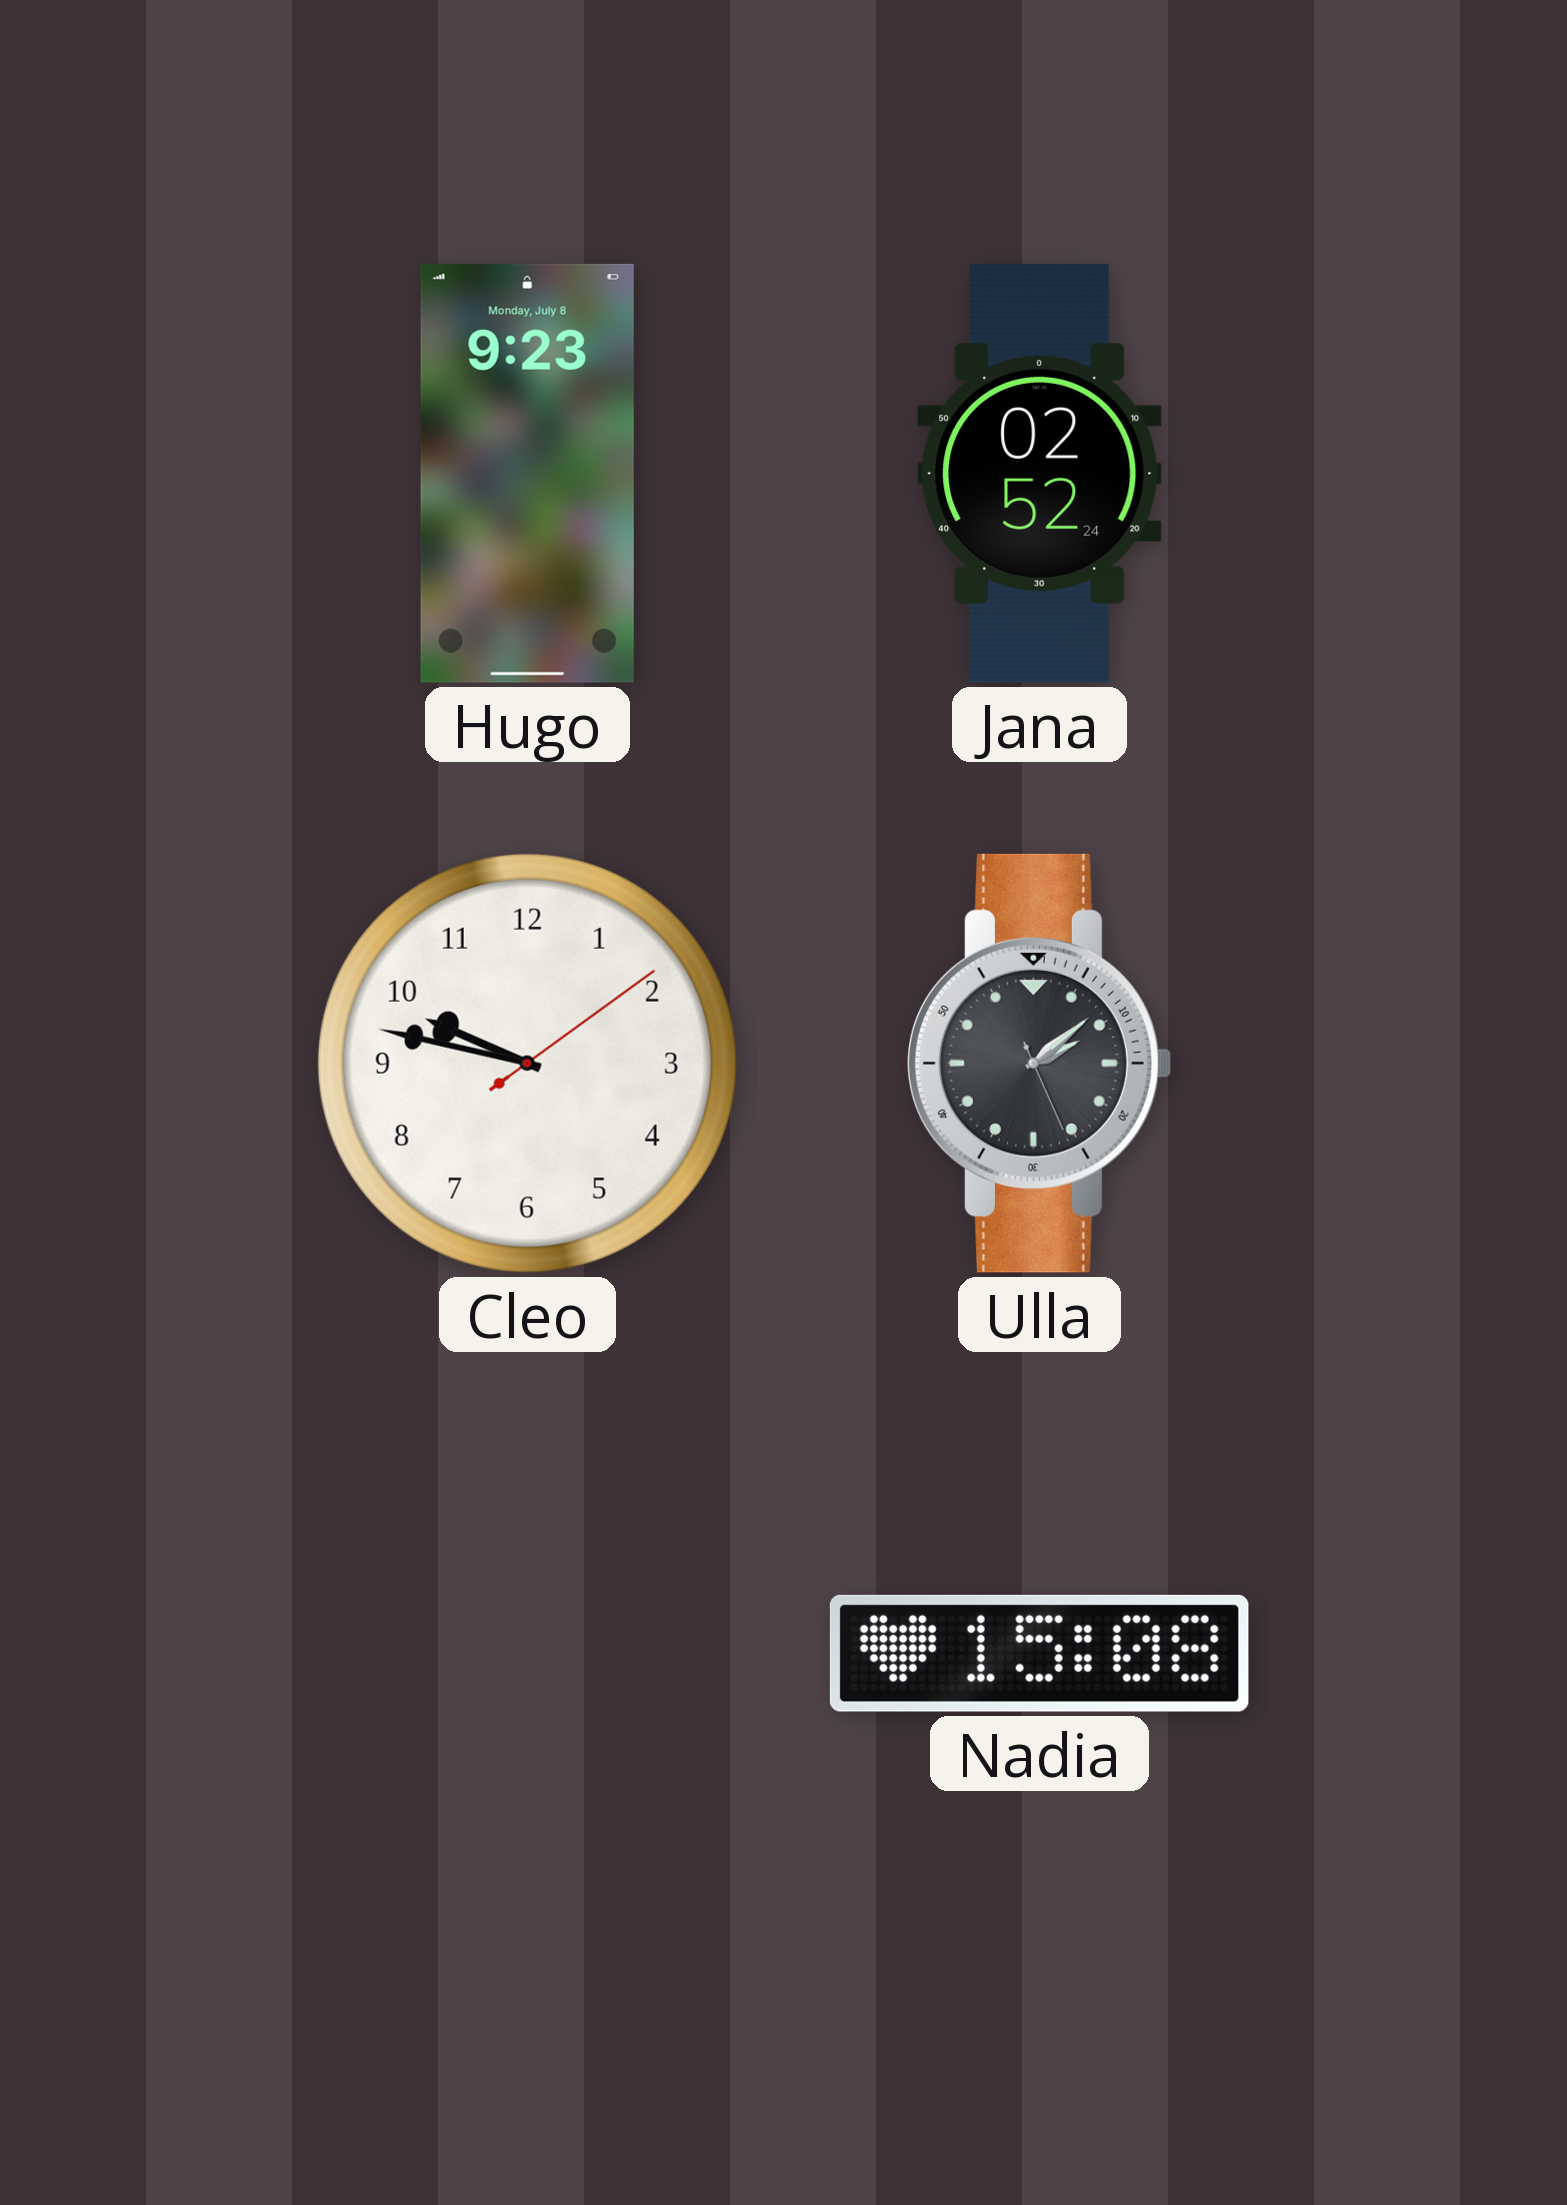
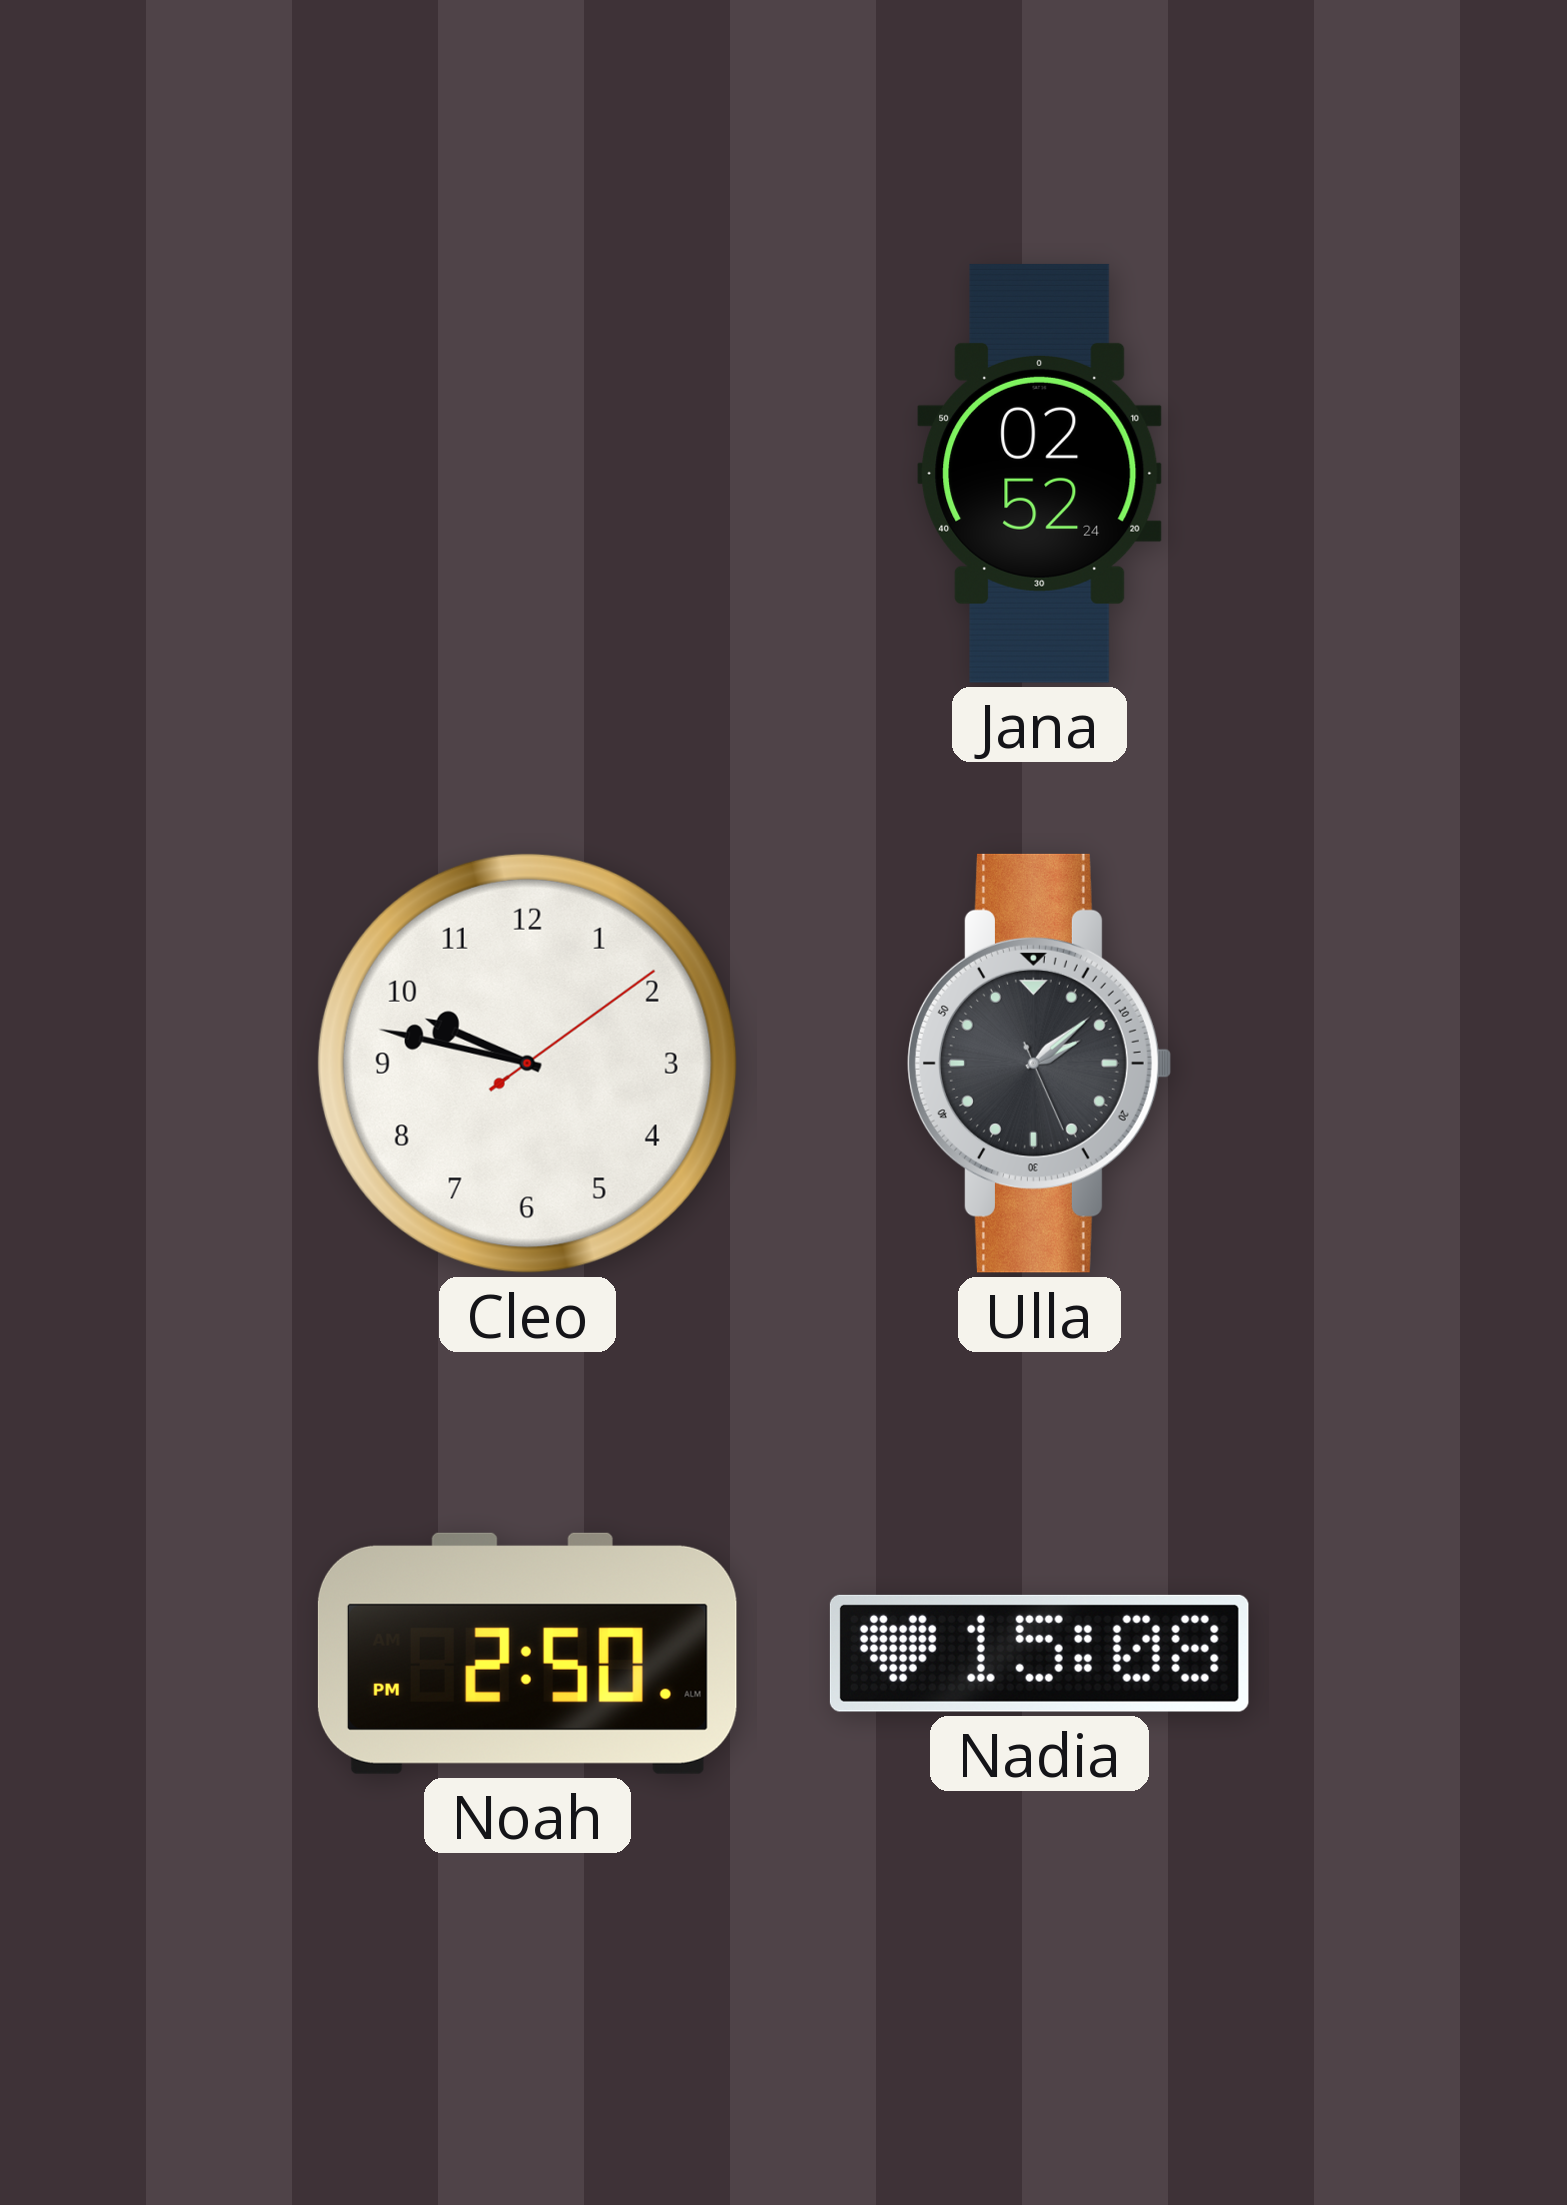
Hugo: 9:23 -> none (527, 473)
Noah: none -> 2:50 (527, 1653)
